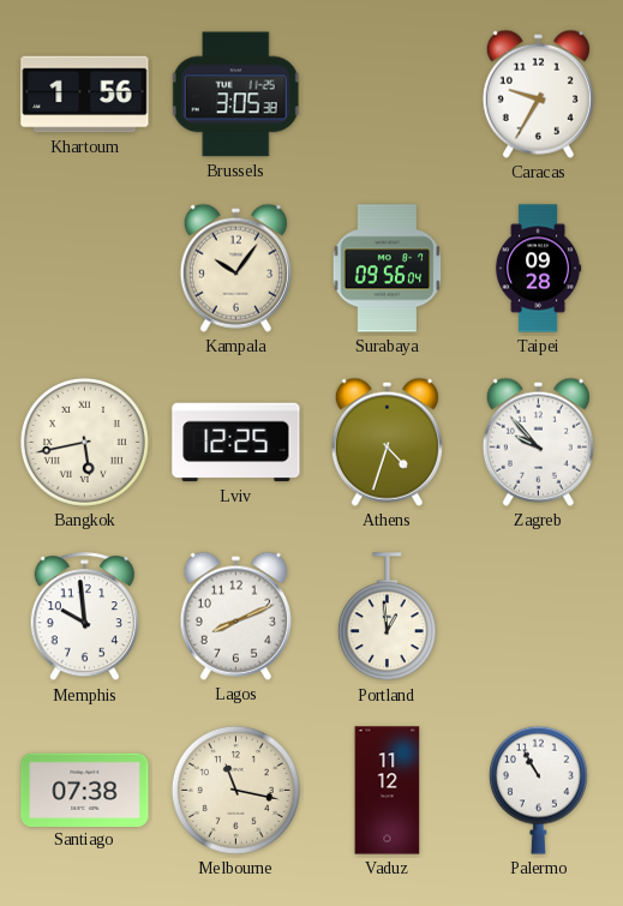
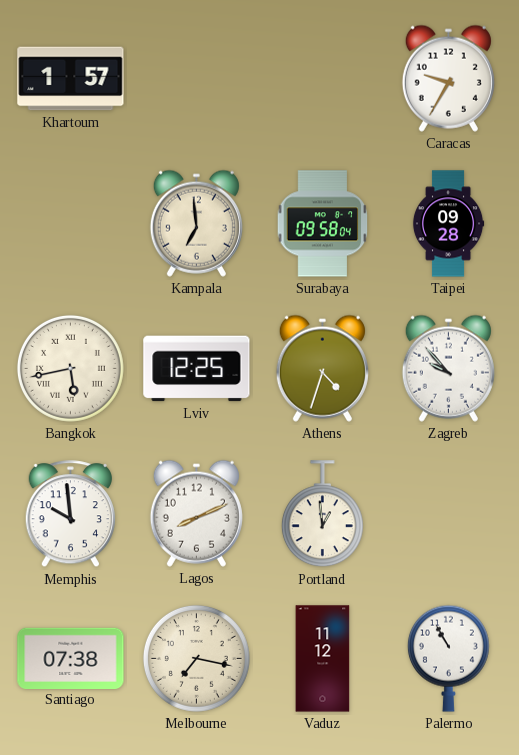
Khartoum: 1:56 -> 1:57 (71, 79)
Brussels: 3:05 -> none (235, 95)
Kampala: 10:06 -> 6:59 (196, 223)
Surabaya: 09:56 -> 09:58 (323, 224)
Melbourne: 11:17 -> 7:17 (196, 658)
